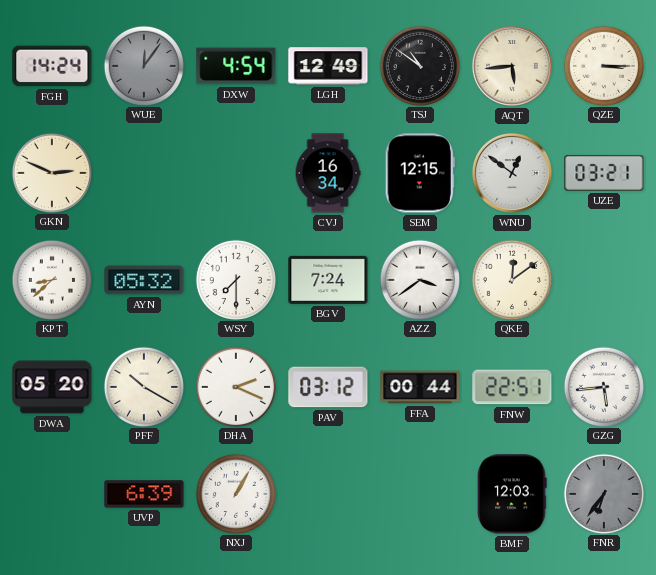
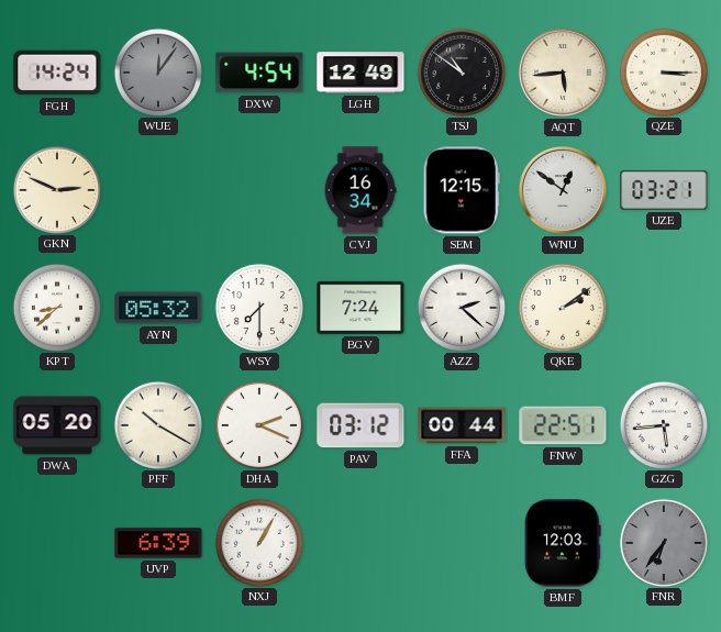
AZZ: 3:39 -> 2:22 (461, 307)
QKE: 12:09 -> 2:09 (562, 307)
